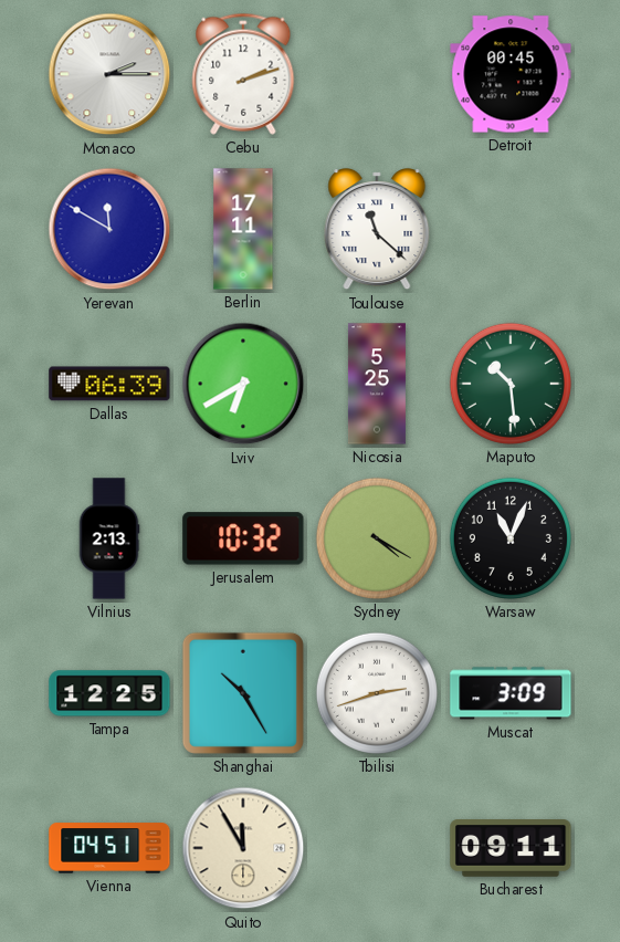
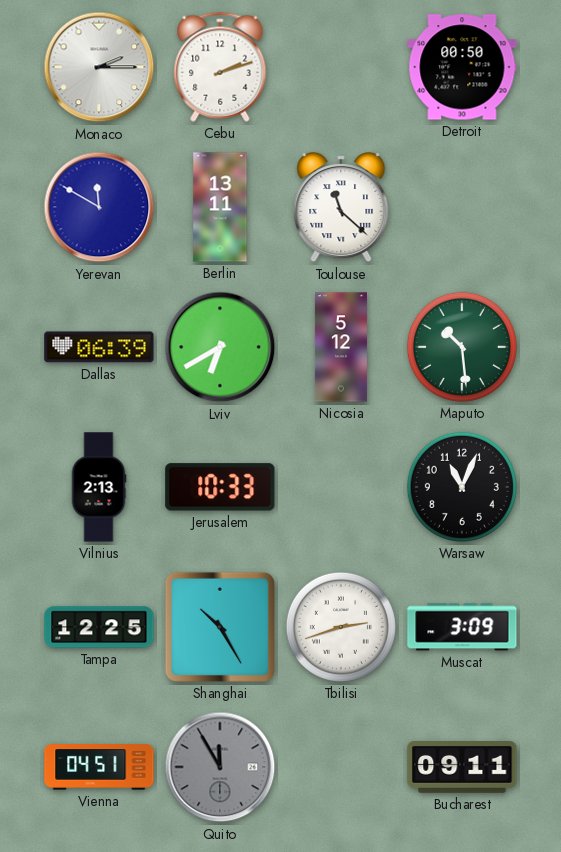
Detroit: 00:45 -> 00:50 (462, 67)
Berlin: 17:11 -> 13:11 (220, 207)
Nicosia: 5:25 -> 5:12 (341, 347)
Jerusalem: 10:32 -> 10:33 (220, 487)
Sydney: 4:20 -> none (377, 538)
Quito dial: cream -> grey (220, 767)
